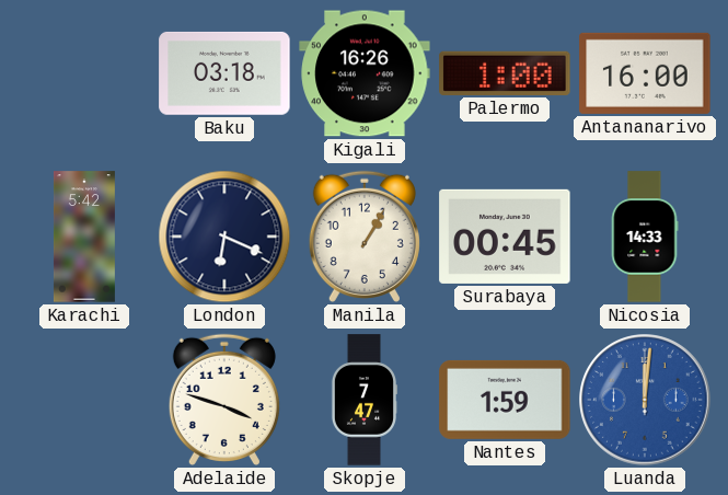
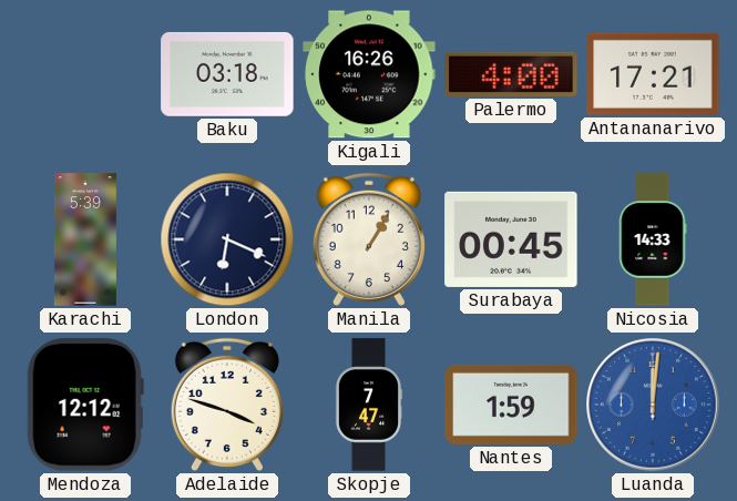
Palermo: 1:00 -> 4:00 (511, 74)
Antananarivo: 16:00 -> 17:21 (653, 74)
Karachi: 5:42 -> 5:39 (85, 239)
Mendoza: none -> 12:12 (85, 405)
